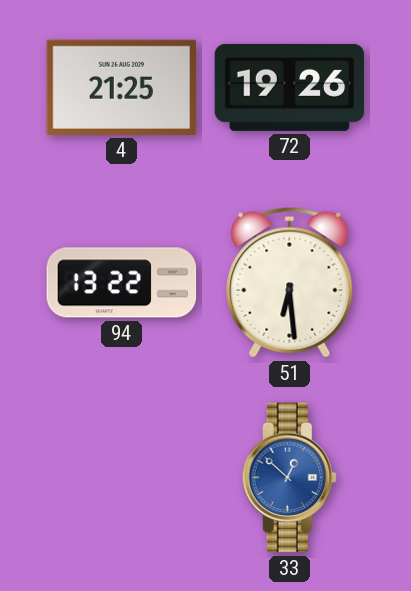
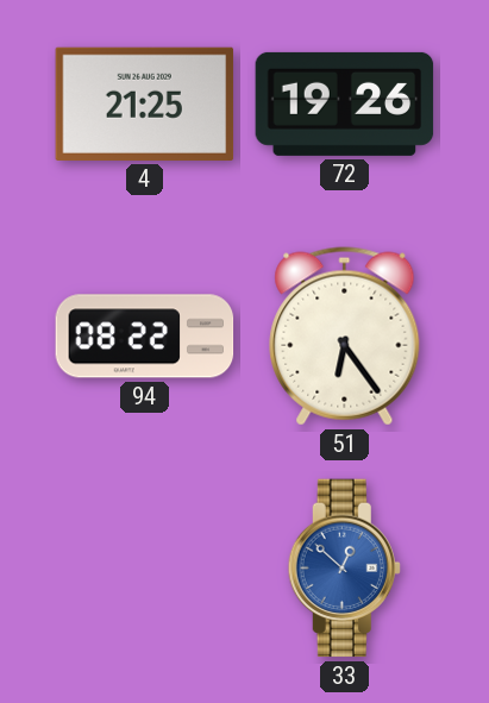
94: 13:22 -> 08:22 (145, 337)
51: 6:29 -> 6:24 (345, 337)
